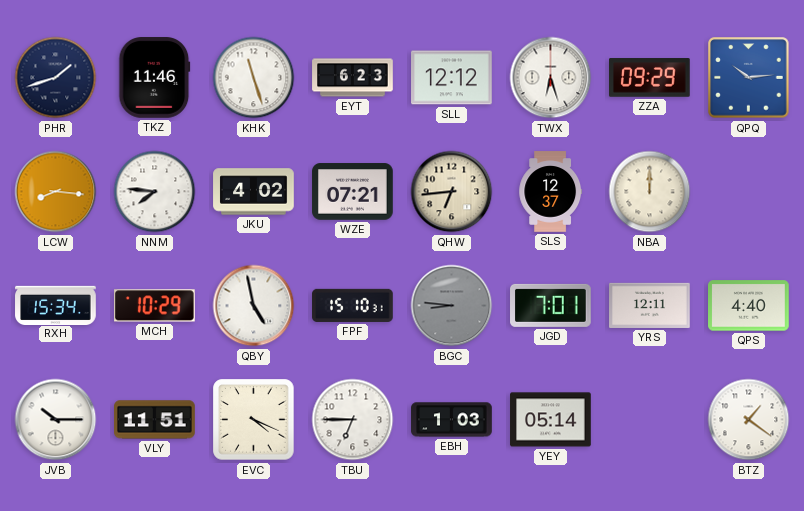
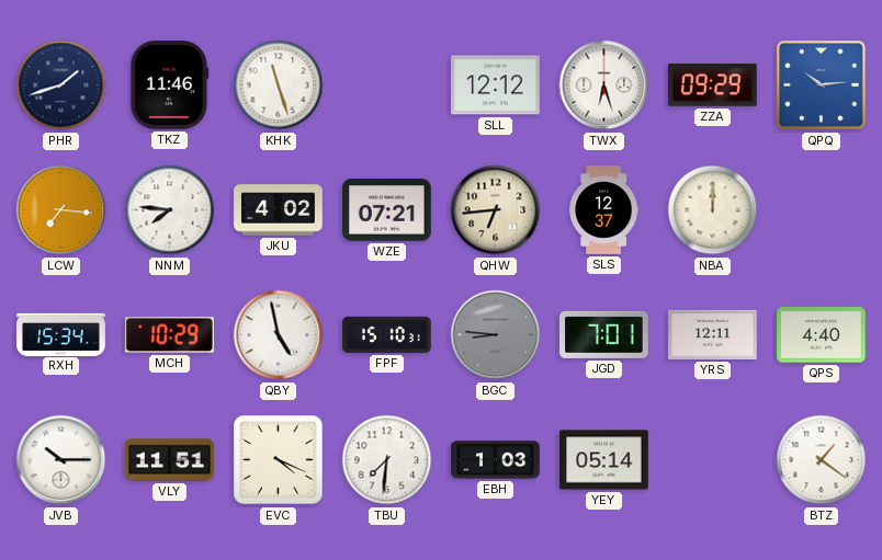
EYT: 6:23 -> none (353, 78)
LCW: 8:16 -> 7:16 (61, 210)
TBU: 6:45 -> 7:31 (387, 460)
